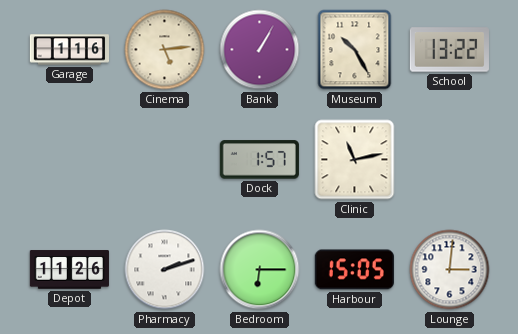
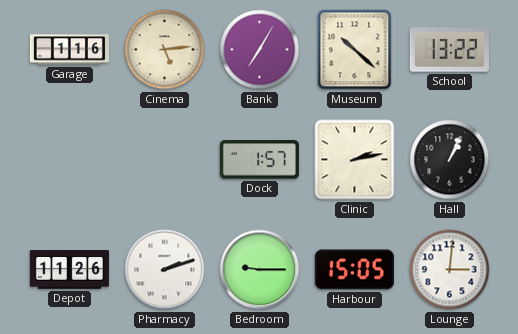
Bank: 1:05 -> 7:05 (260, 50)
Museum: 10:25 -> 10:22 (355, 50)
Clinic: 11:13 -> 2:13 (355, 160)
Hall: none -> 1:04 (450, 160)
Bedroom: 6:15 -> 9:15 (260, 270)
